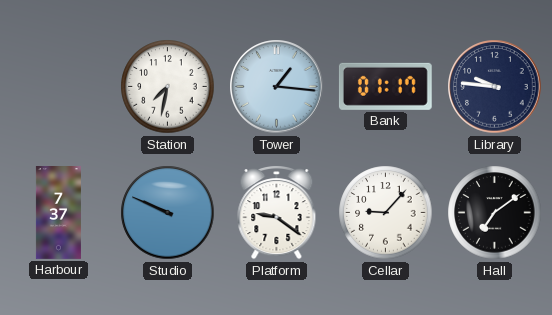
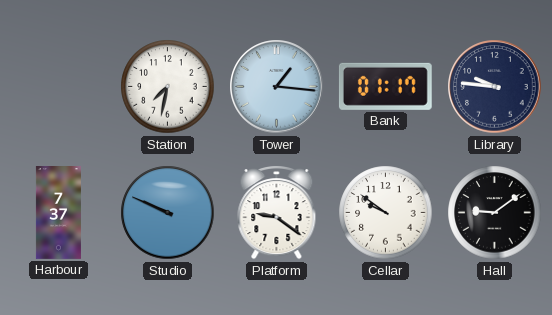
Cellar: 9:07 -> 9:51 (386, 213)
Hall: 7:09 -> 9:09 (495, 213)
